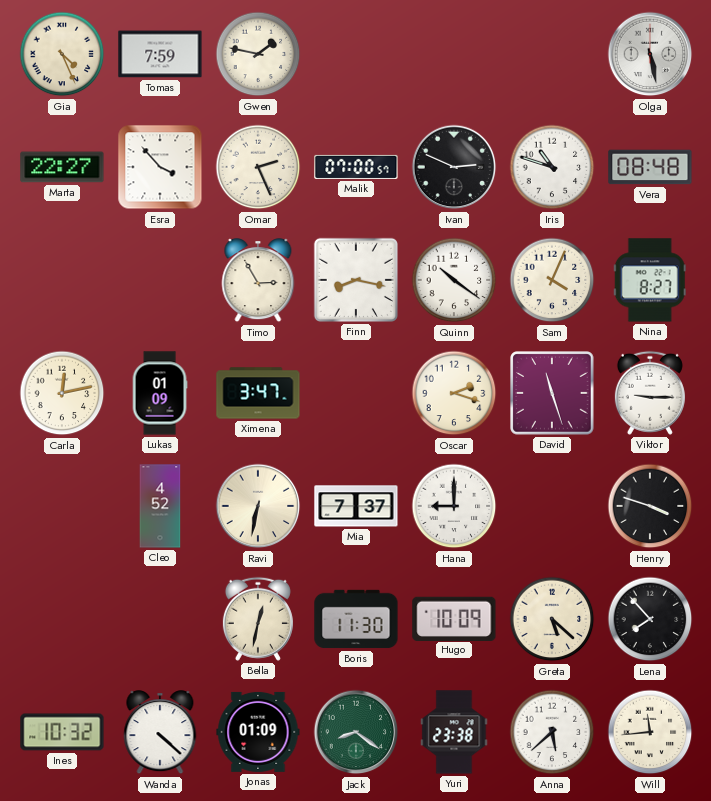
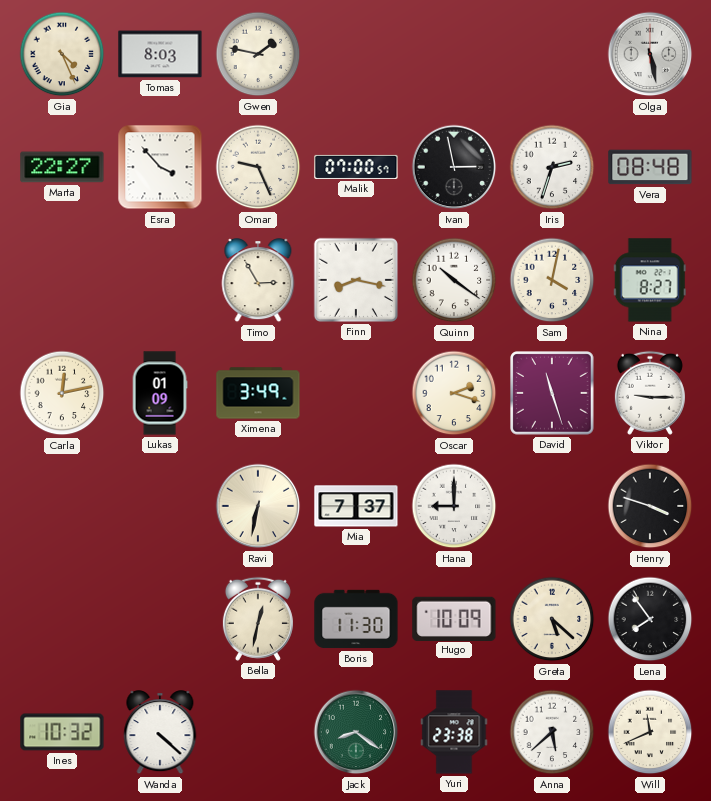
Tomas: 7:59 -> 8:03 (160, 54)
Omar: 2:26 -> 9:26 (258, 167)
Ivan: 2:49 -> 2:58 (454, 167)
Iris: 10:48 -> 2:33 (552, 167)
Sam: 4:04 -> 4:02 (552, 280)
Ximena: 3:47 -> 3:49 (258, 393)
Cleo: 4:52 -> none (160, 506)
Lena: 7:53 -> 7:54 (650, 619)
Jonas: 01:09 -> none (258, 732)
Will: 11:44 -> 11:41 (650, 732)
